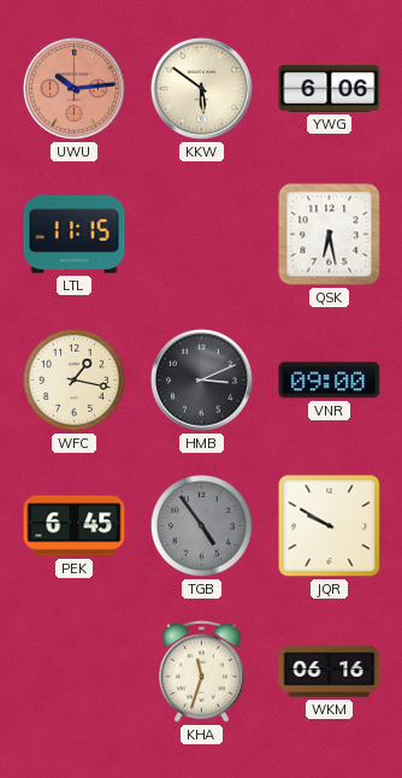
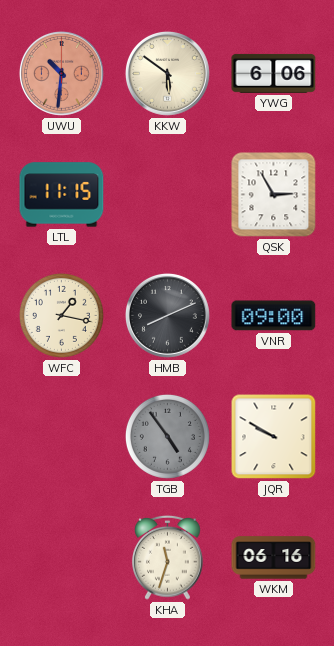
UWU: 10:14 -> 10:31 (61, 73)
QSK: 6:28 -> 2:55 (274, 195)
HMB: 3:11 -> 8:11 (167, 315)
PEK: 6:45 -> none (75, 526)
